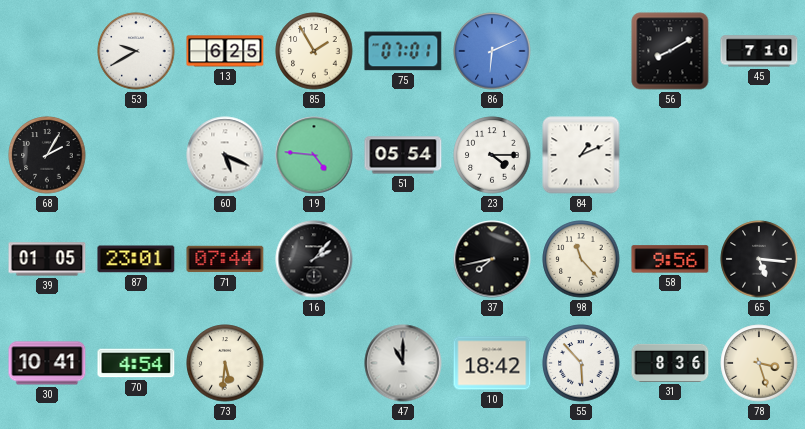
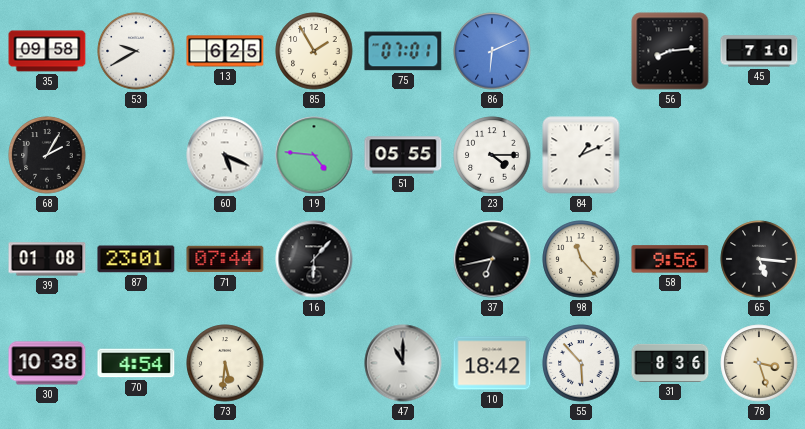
35: none -> 09:58 (47, 51)
56: 8:10 -> 8:14 (670, 51)
51: 05:54 -> 05:55 (403, 155)
39: 01:05 -> 01:08 (47, 259)
16: 2:07 -> 6:07 (314, 259)
37: 7:43 -> 6:43 (492, 259)
30: 10:41 -> 10:38 (47, 363)
